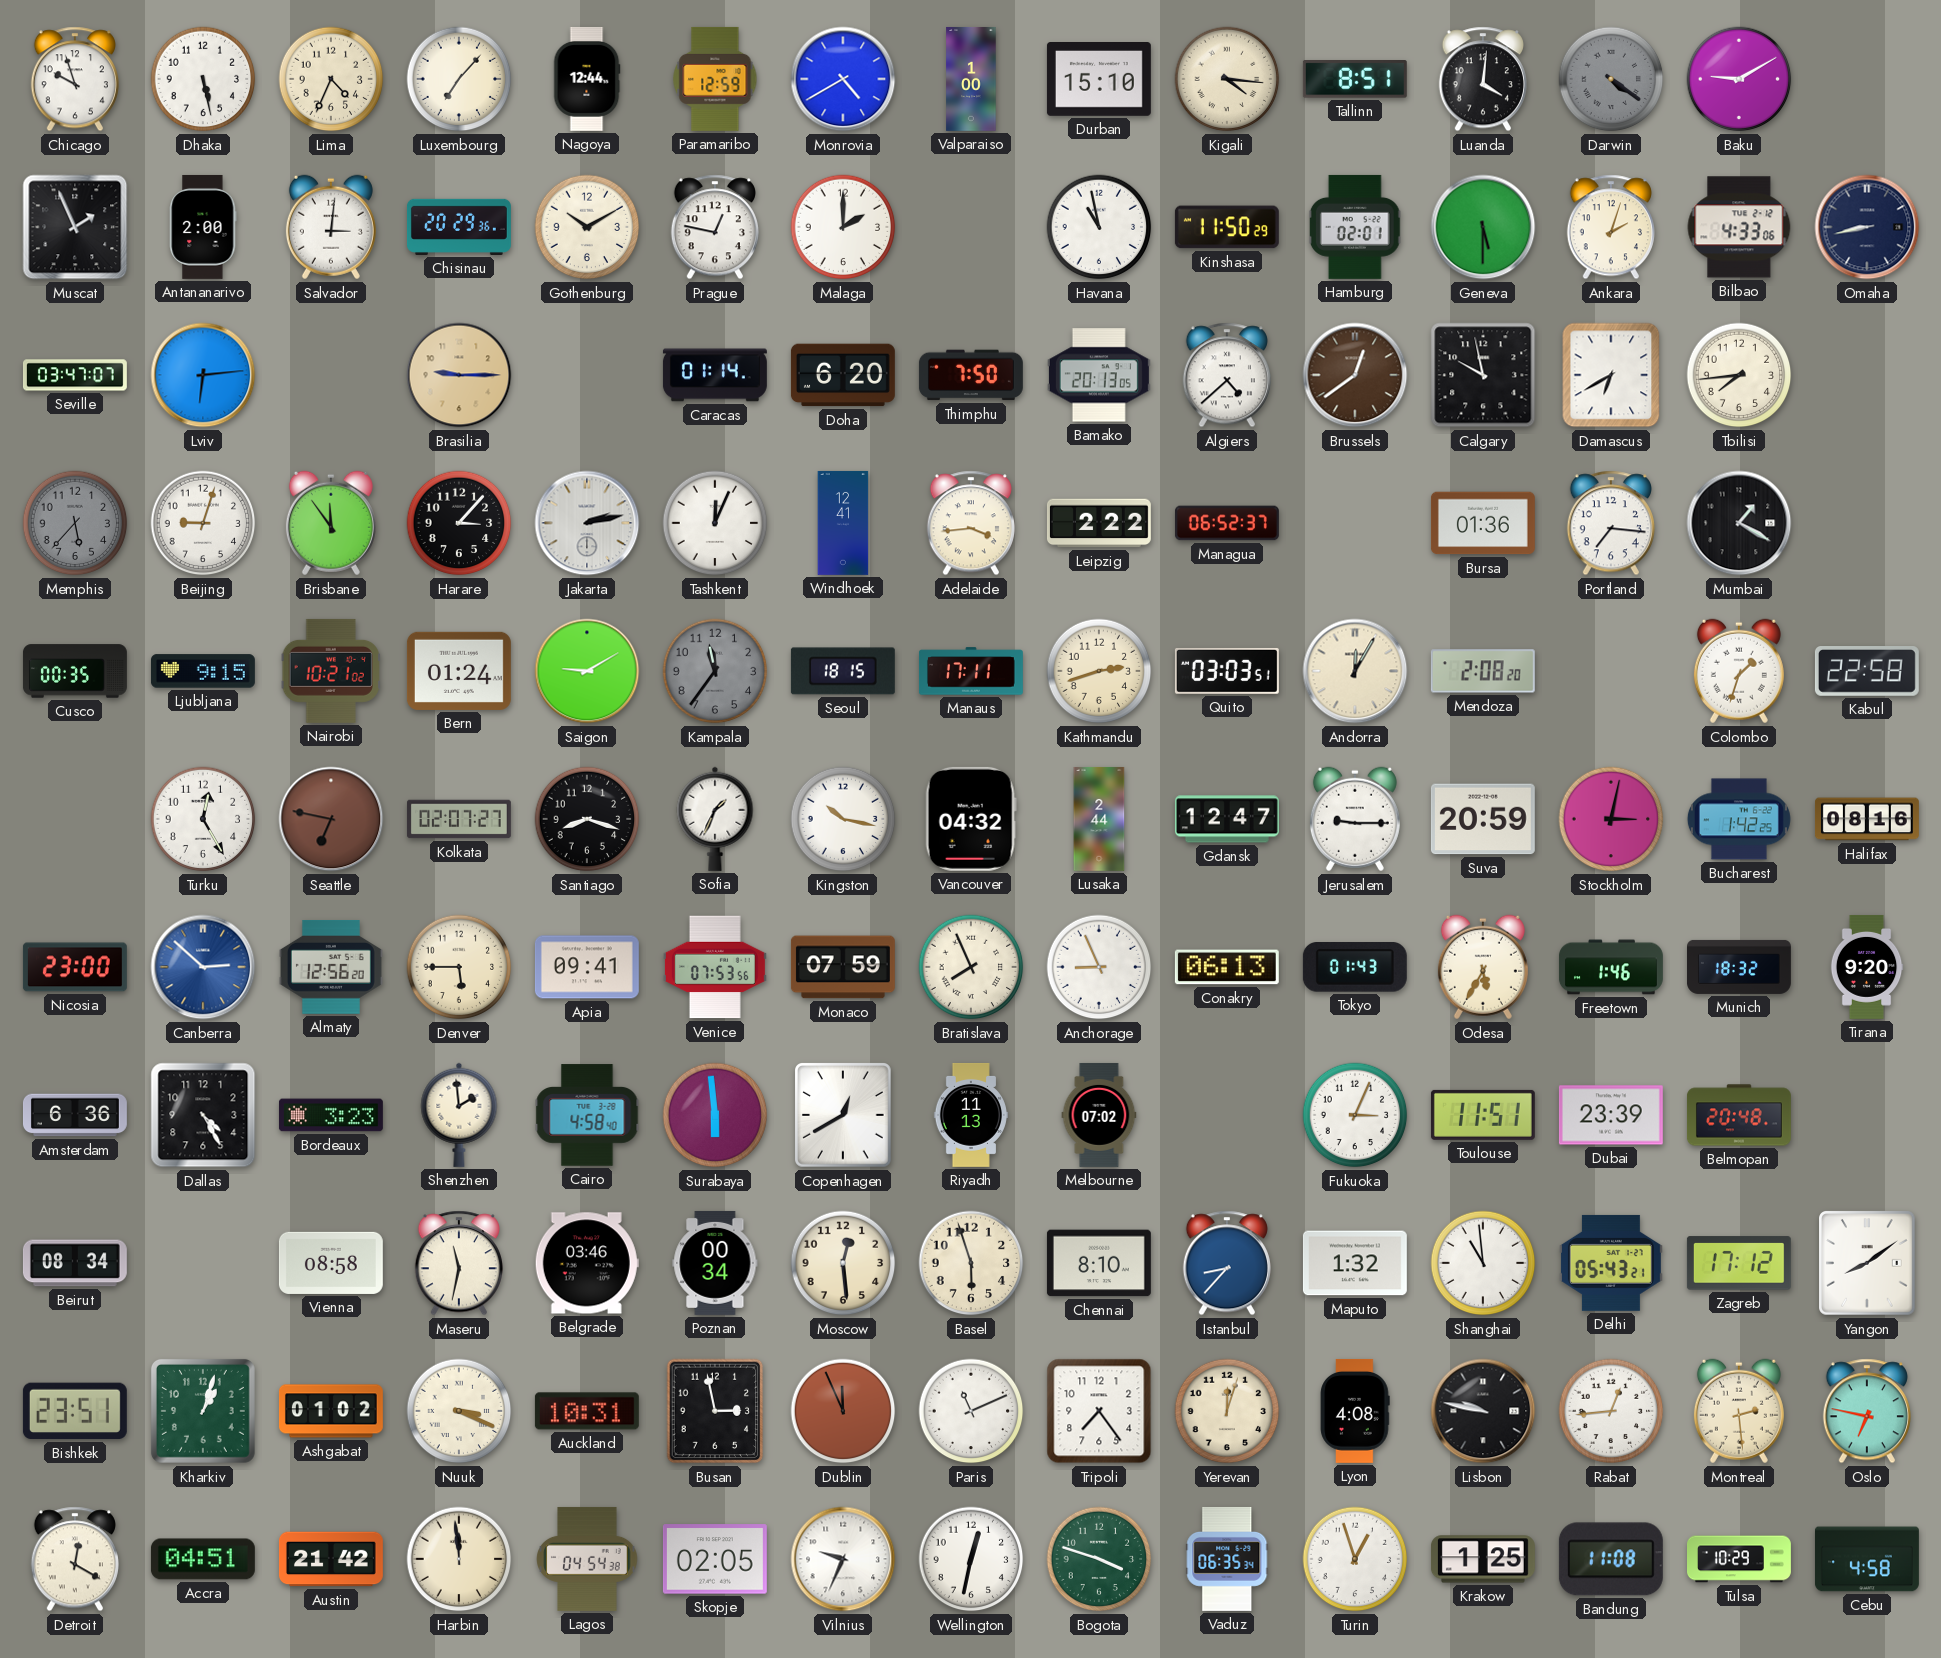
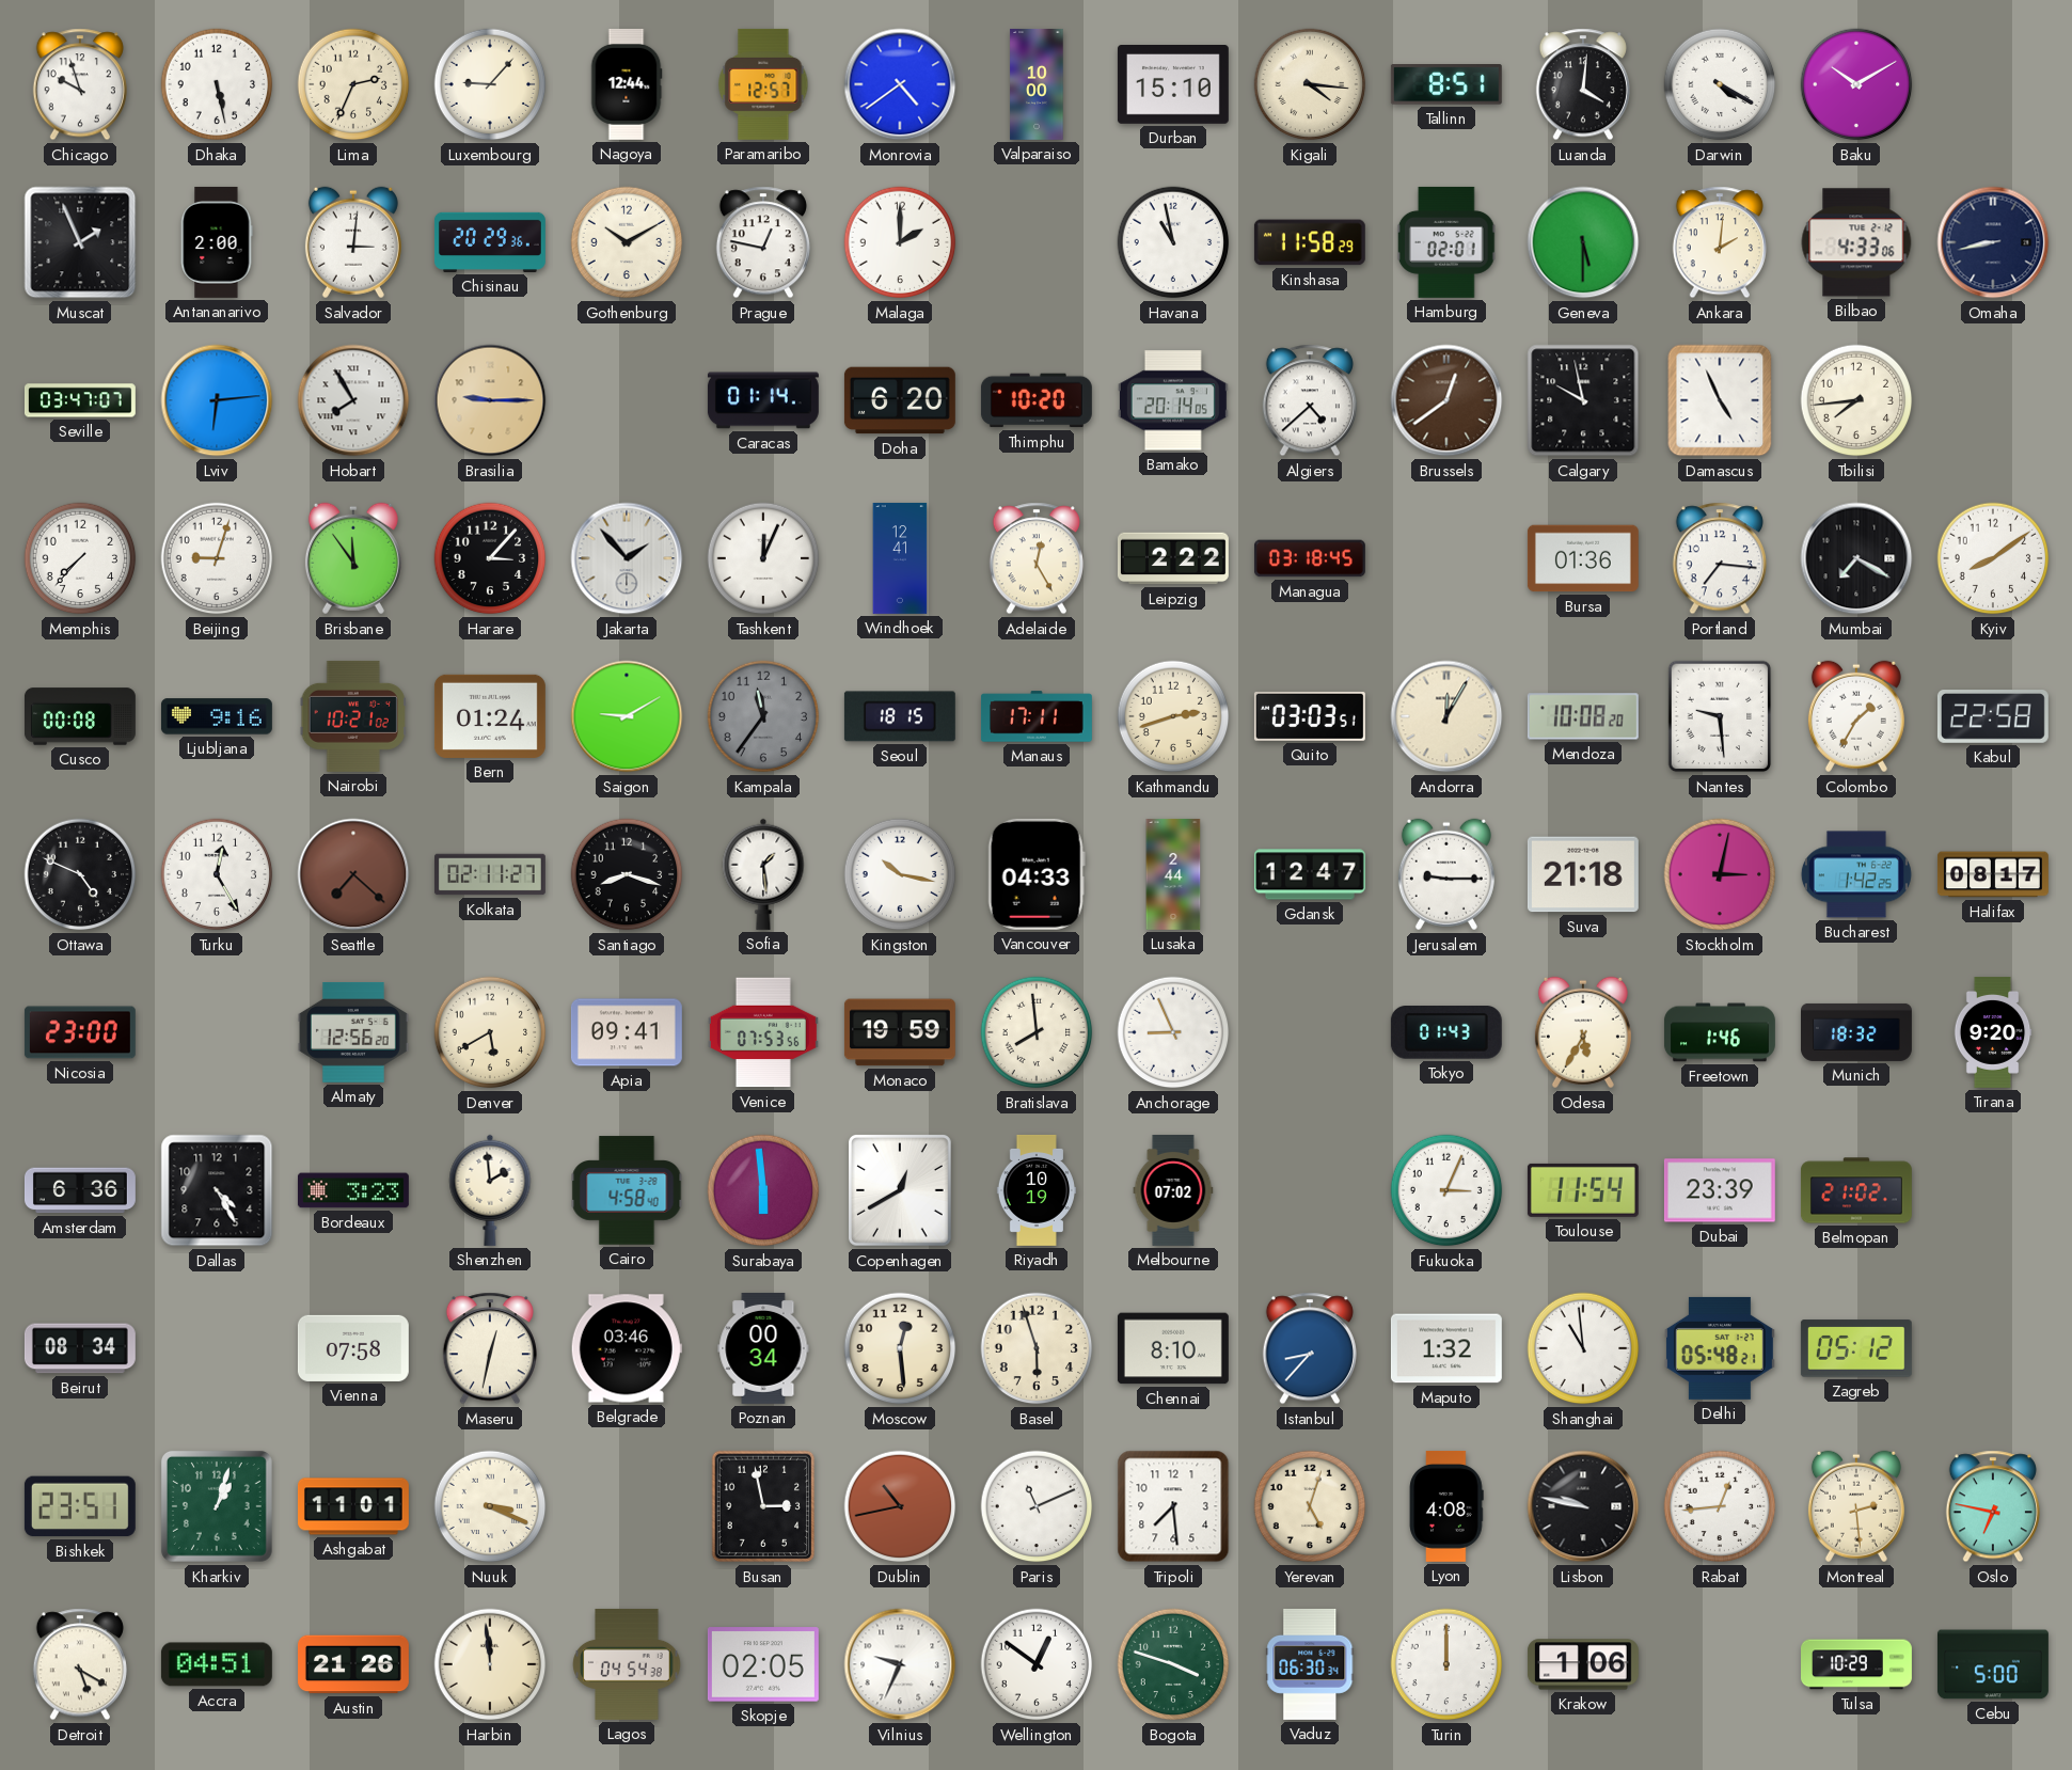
Lima: 4:34 -> 2:34 (353, 84)
Luxembourg: 7:07 -> 9:07 (490, 84)
Paramaribo: 12:59 -> 12:57 (763, 84)
Monrovia: 4:40 -> 4:39 (900, 84)
Valparaiso: 1:00 -> 10:00 (1037, 84)
Darwin: 4:21 -> 4:20 (1720, 84)
Darwin dial: grey -> white (1720, 84)
Baku: 9:10 -> 10:10 (1856, 84)
Kinshasa: 11:50 -> 11:58 (1310, 242)
Ankara: 2:03 -> 2:01 (1720, 242)
Hobart: none -> 7:55 (353, 400)
Thimphu: 7:50 -> 10:20 (1037, 400)
Bamako: 20:13 -> 20:14 (1173, 400)
Damascus: 6:40 -> 4:56 (1720, 400)
Memphis: 5:37 -> 7:37 (80, 558)
Memphis dial: grey -> white (80, 558)
Jakarta: 2:13 -> 1:53 (627, 558)
Adelaide: 3:44 -> 12:25 (1037, 558)
Managua: 06:52 -> 03:18 (1310, 558)
Mumbai: 1:20 -> 7:20 (1856, 558)
Kyiv: none -> 8:09 (1993, 558)
Cusco: 00:35 -> 00:08 (80, 716)
Ljubljana: 9:15 -> 9:16 (217, 716)
Mendoza: 2:08 -> 10:08 (1583, 716)
Nantes: none -> 9:29 (1720, 716)
Colombo: 1:33 -> 1:35 (1856, 716)
Ottawa: none -> 4:49 (80, 874)
Seattle: 6:47 -> 7:22 (353, 874)
Kolkata: 02:07 -> 02:11 (490, 874)
Sofia: 1:34 -> 1:29 (763, 874)
Vancouver: 04:32 -> 04:33 (1037, 874)
Suva: 20:59 -> 21:18 (1583, 874)
Halifax: 08:16 -> 08:17 (1993, 874)
Canberra: 2:52 -> none (203, 967)
Denver: 5:45 -> 5:40 (490, 1032)
Monaco: 07:59 -> 19:59 (900, 1032)
Bratislava: 7:56 -> 7:59 (1037, 1032)
Conakry: 06:13 -> none (1227, 967)
Riyadh: 11:13 -> 10:19 (1035, 1190)
Toulouse: 11:51 -> 11:54 (1583, 1190)
Belmopan: 20:48 -> 21:02 (1856, 1190)
Vienna: 08:58 -> 07:58 (353, 1348)
Maseru: 11:32 -> 12:32 (490, 1348)
Delhi: 05:43 -> 05:48 (1720, 1348)
Zagreb: 17:12 -> 05:12 (1856, 1348)
Yangon: 8:09 -> none (1868, 1263)
Ashgabat: 01:02 -> 11:01 (353, 1506)
Auckland: 10:31 -> none (587, 1411)
Dublin: 11:56 -> 10:43 (900, 1506)
Tripoli: 7:24 -> 7:29 (1173, 1506)
Yerevan: 12:03 -> 5:03 (1310, 1506)
Detroit: 12:20 -> 5:20 (80, 1664)
Austin: 21:42 -> 21:26 (353, 1664)
Wellington: 12:32 -> 12:51 (1037, 1664)
Vaduz: 06:35 -> 06:30 (1310, 1664)
Turin: 12:57 -> 12:00 (1446, 1664)
Krakow: 1:25 -> 1:06 (1583, 1664)
Bandung: 11:08 -> none (1611, 1559)
Cebu: 4:58 -> 5:00 (1993, 1664)
